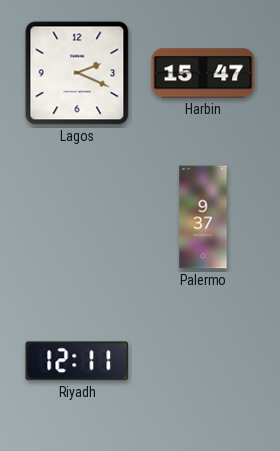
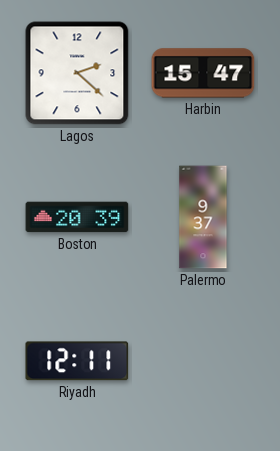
Lagos: 2:19 -> 2:22 (77, 73)
Boston: none -> 20:39 (77, 217)
